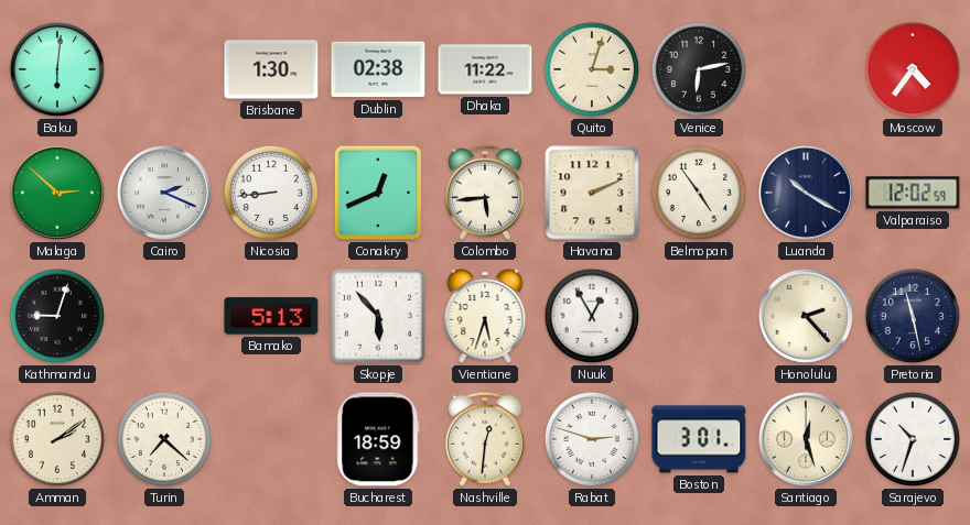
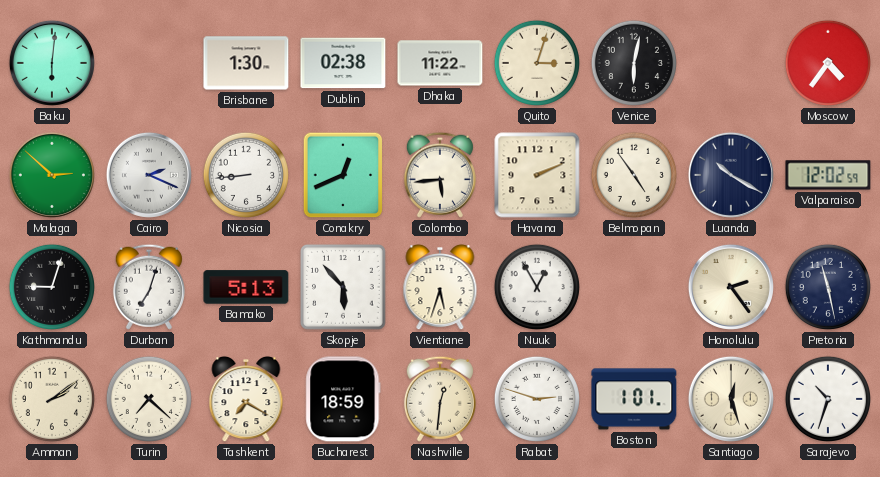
Venice: 6:13 -> 6:02 (634, 63)
Durban: none -> 7:03 (149, 287)
Honolulu: 2:23 -> 2:24 (731, 287)
Tashkent: none -> 7:20 (246, 399)
Boston: 3:01 -> 1:01 (634, 399)
